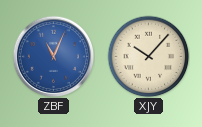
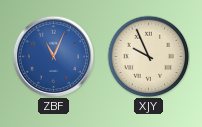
XJY: 10:07 -> 9:56 (148, 56)
